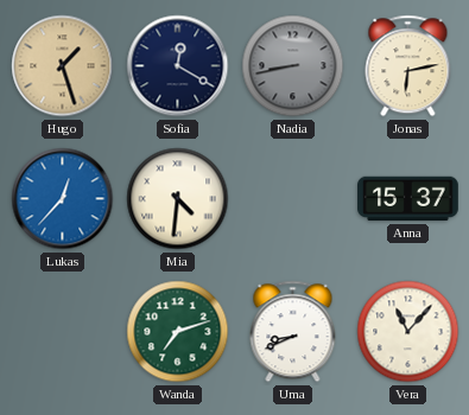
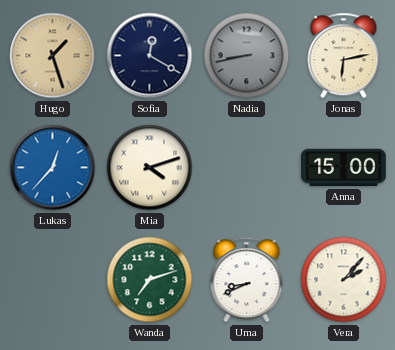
Mia: 4:31 -> 4:12 (150, 168)
Anna: 15:37 -> 15:00 (344, 168)
Vera: 11:07 -> 2:07 (344, 280)
